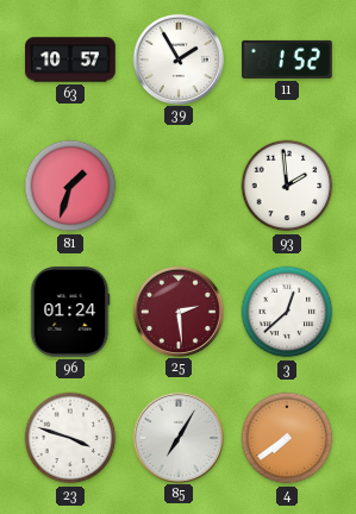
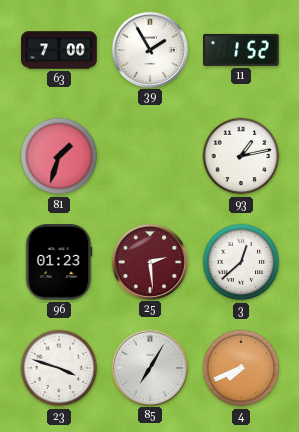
63: 10:57 -> 7:00 (59, 50)
93: 1:59 -> 1:13 (241, 156)
96: 01:24 -> 01:23 (59, 262)
4: 7:39 -> 7:41 (241, 368)
